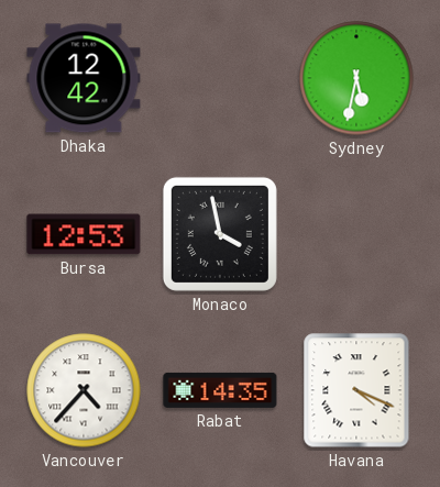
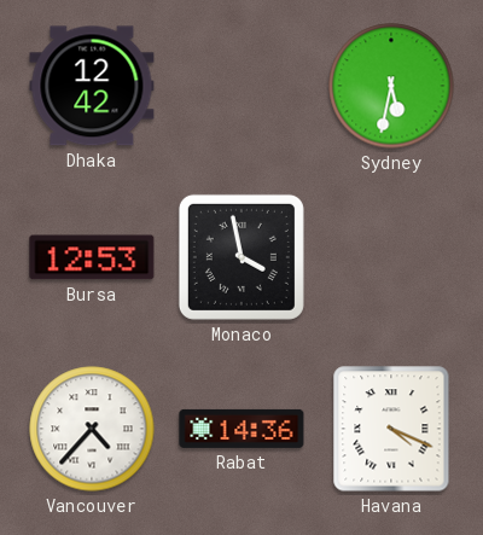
Rabat: 14:35 -> 14:36 (241, 429)
